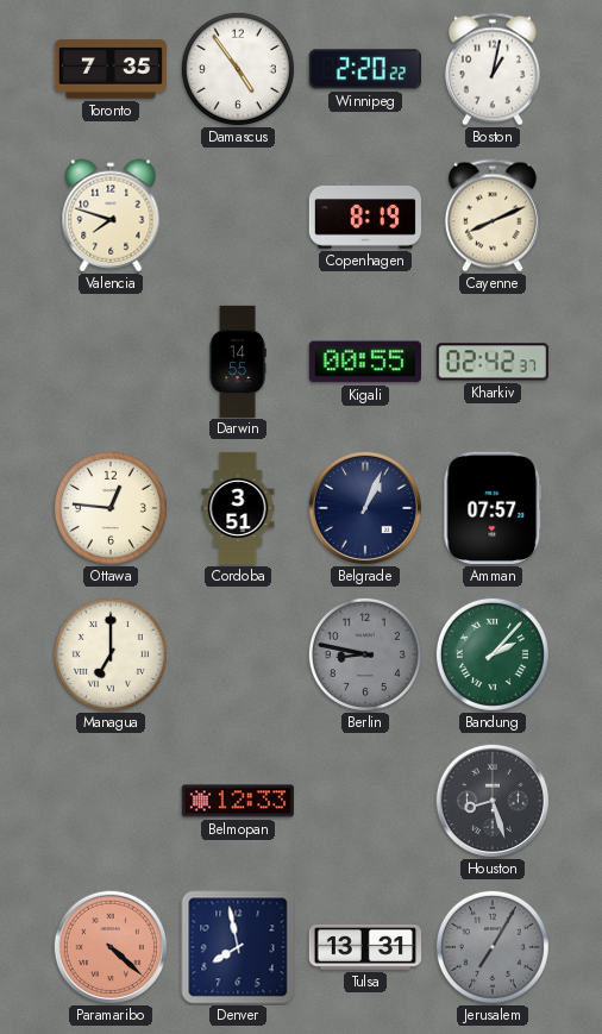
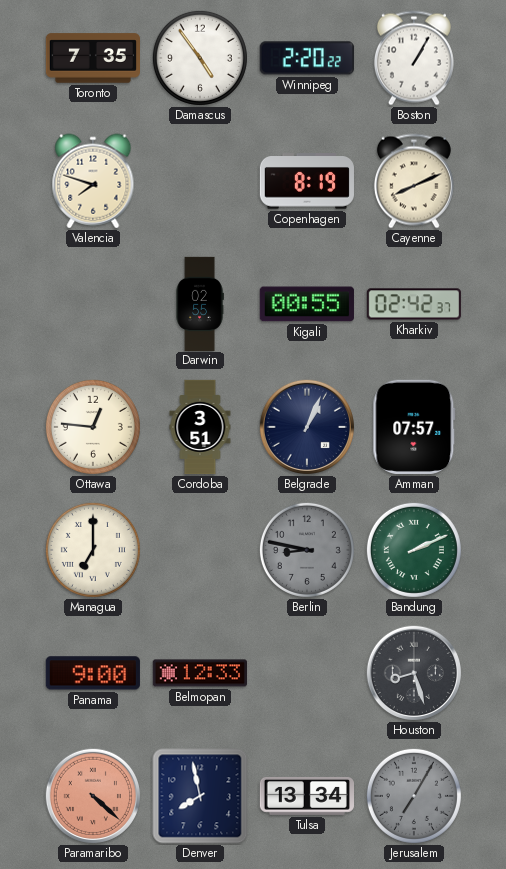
Boston: 1:02 -> 1:05 (414, 58)
Darwin: 14:55 -> 02:55 (200, 303)
Bandung: 2:07 -> 2:11 (414, 550)
Panama: none -> 9:00 (93, 673)
Tulsa: 13:31 -> 13:34 (306, 796)
